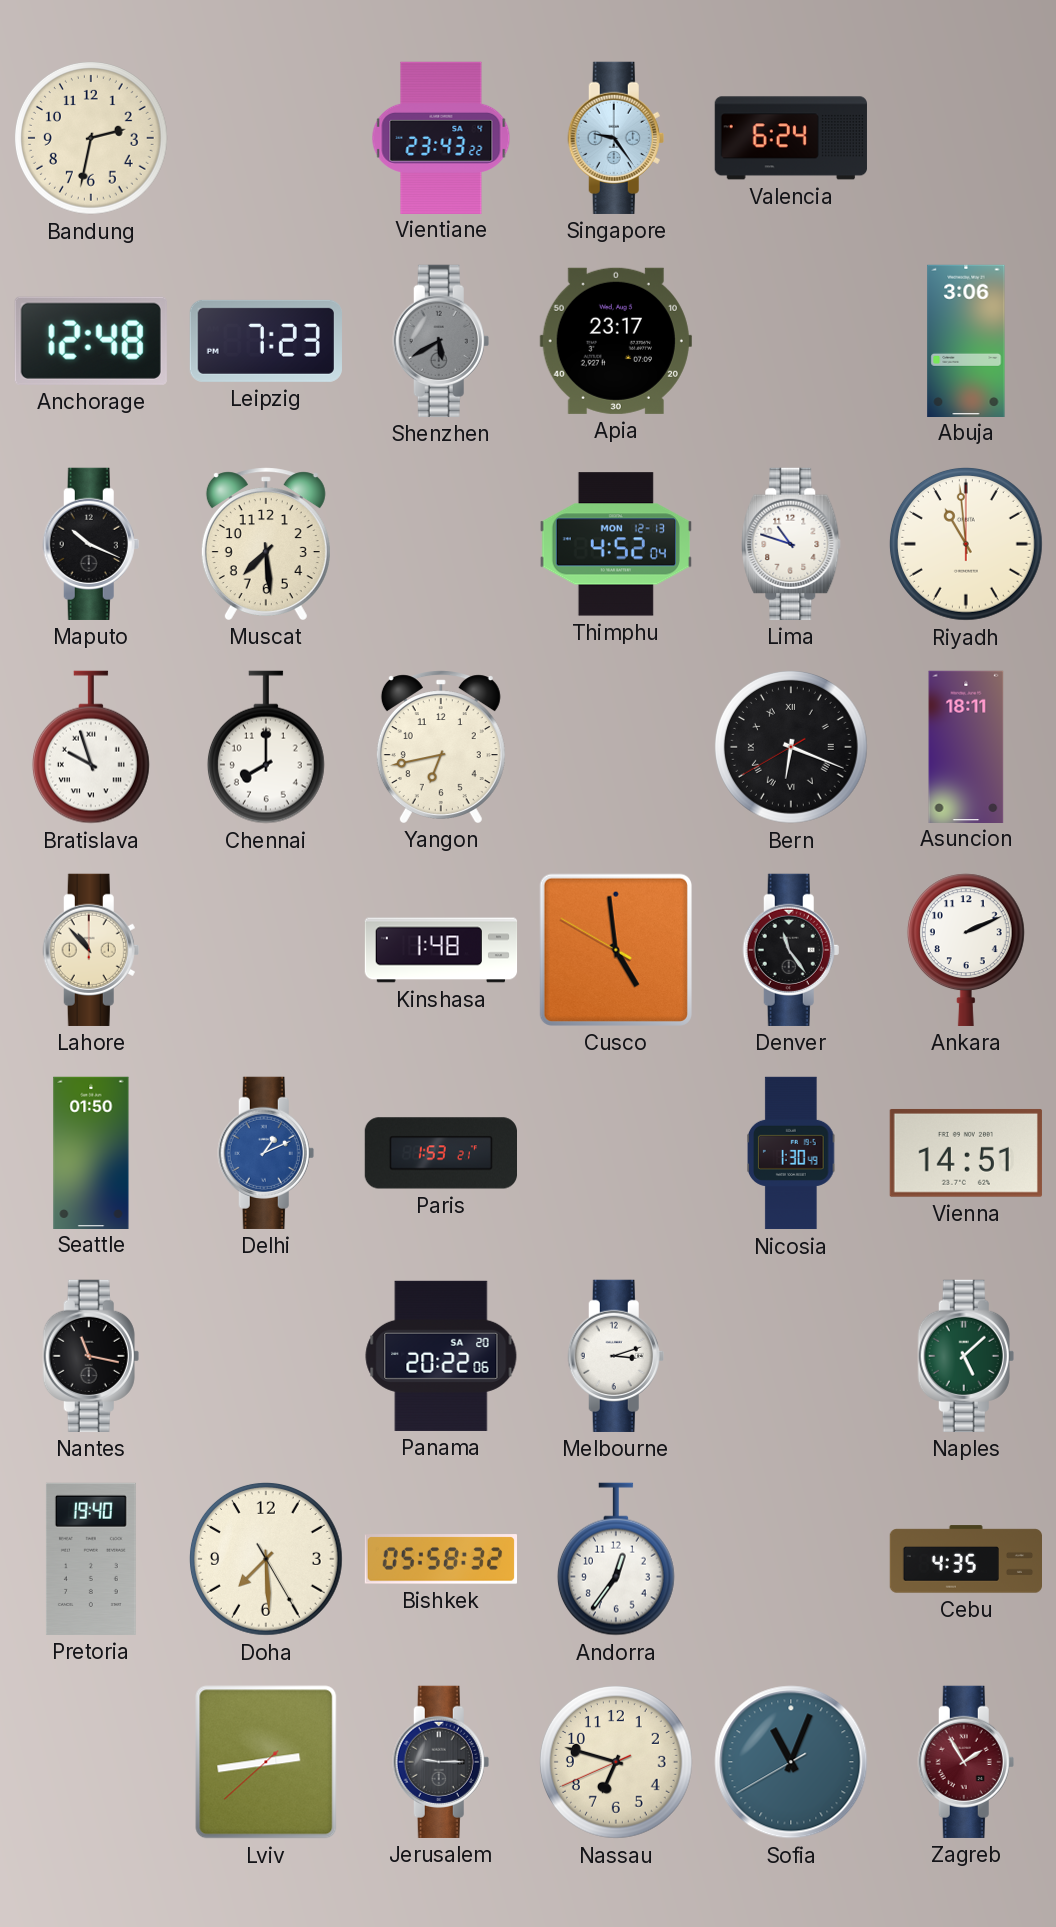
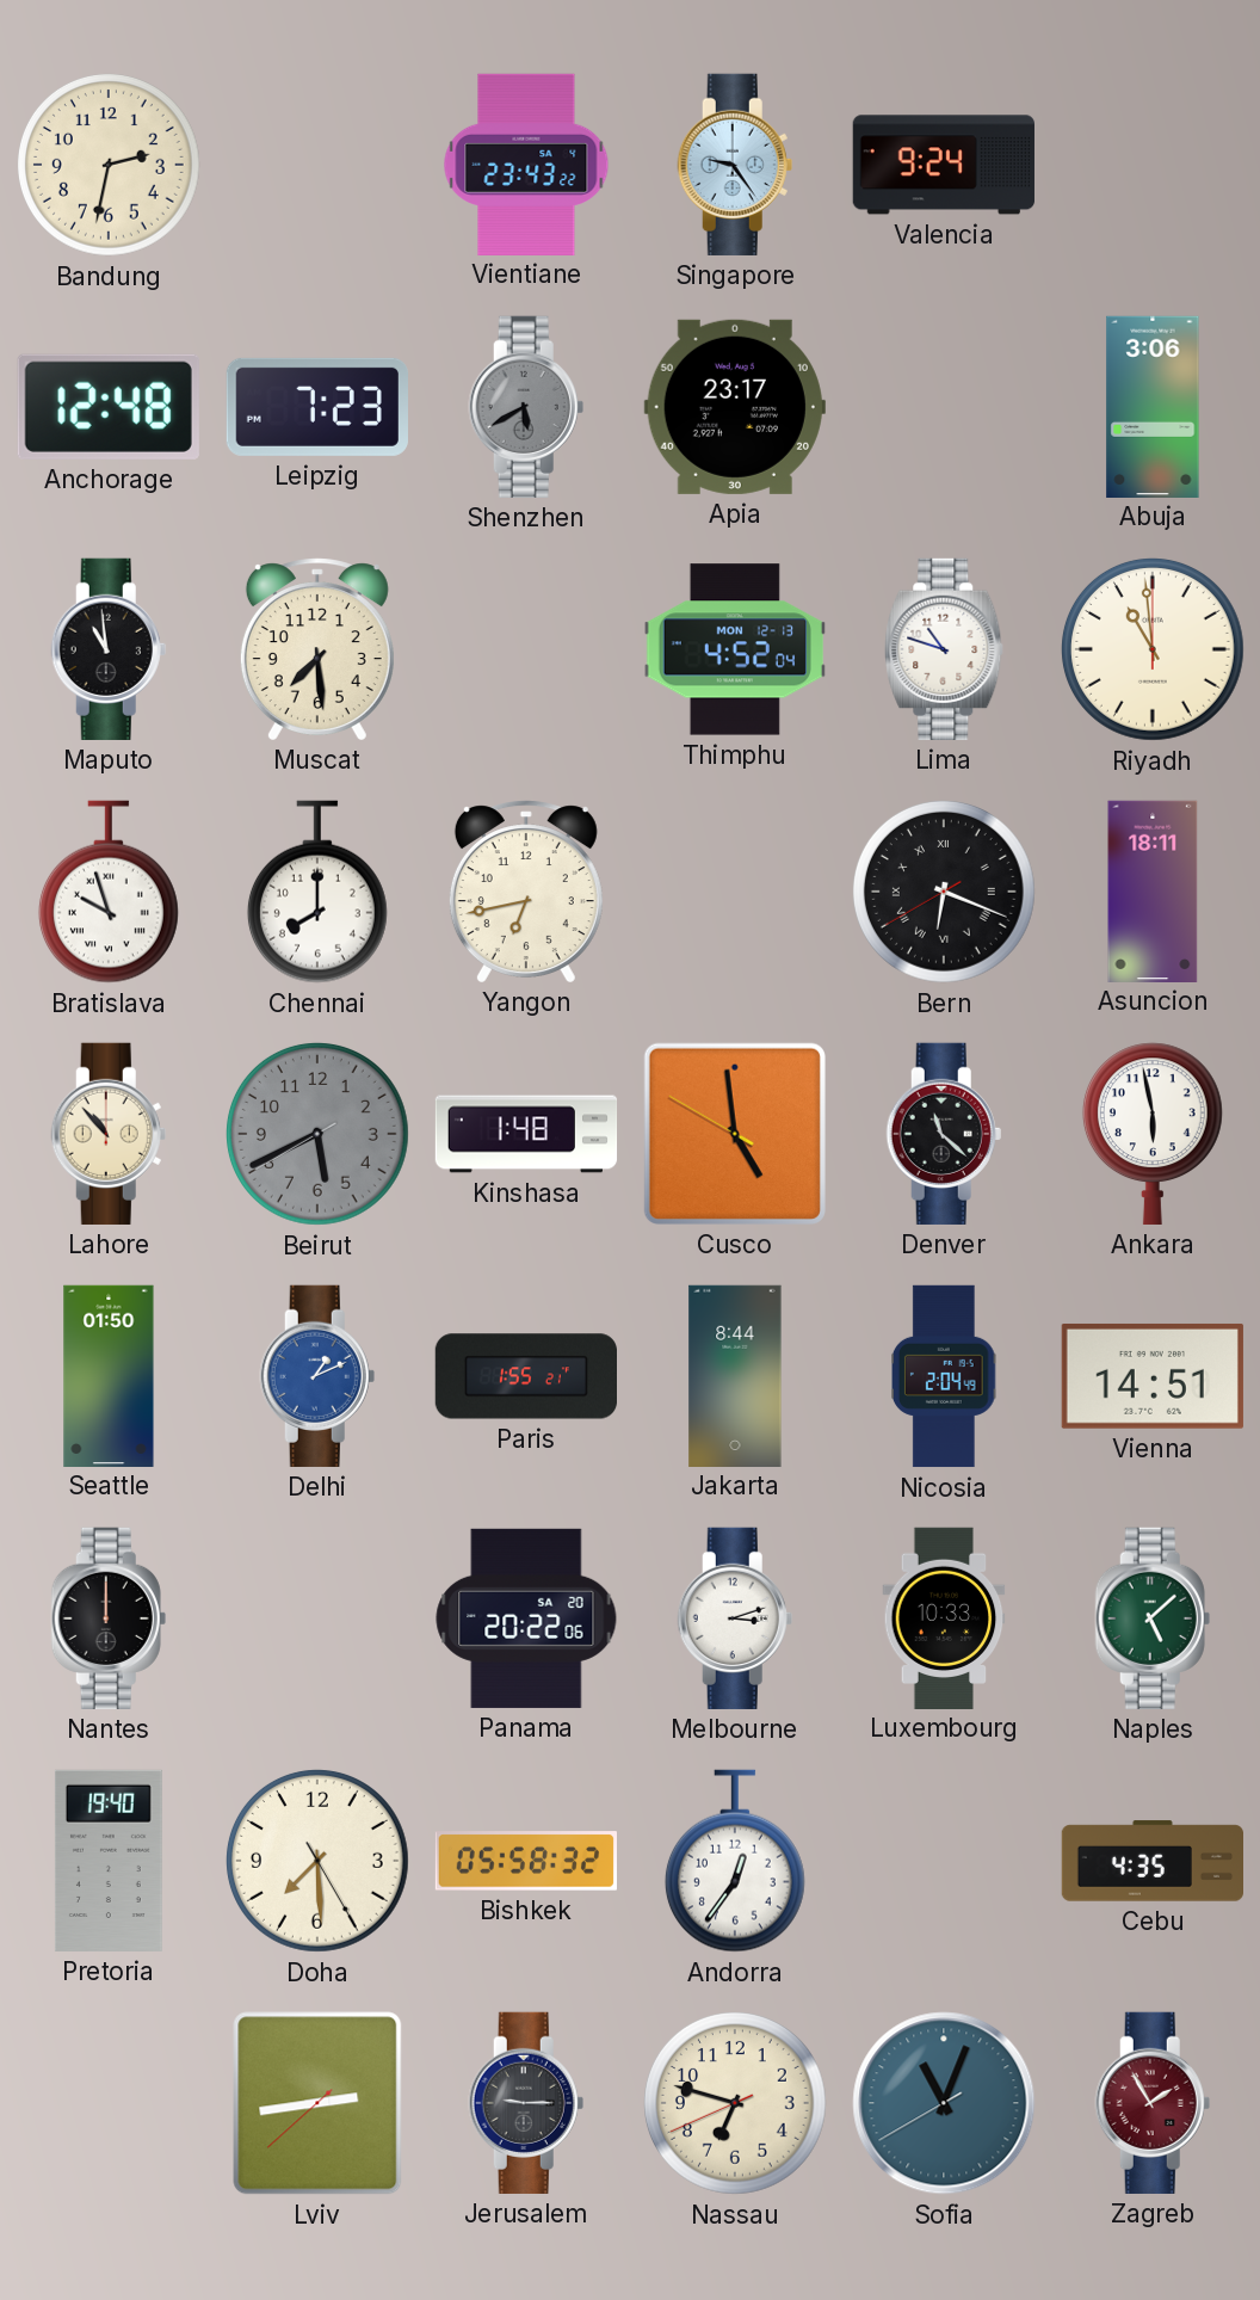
Valencia: 6:24 -> 9:24 (944, 165)
Maputo: 10:19 -> 10:59 (109, 649)
Beirut: none -> 5:40 (317, 1134)
Denver: 11:24 -> 11:22 (944, 1134)
Ankara: 2:11 -> 5:58 (1153, 1134)
Paris: 1:53 -> 1:55 (525, 1376)
Jakarta: none -> 8:44 (735, 1375)
Nicosia: 1:30 -> 2:04 (945, 1376)
Nantes: 11:17 -> 12:00 (109, 1618)
Luxembourg: none -> 10:33 (944, 1617)
